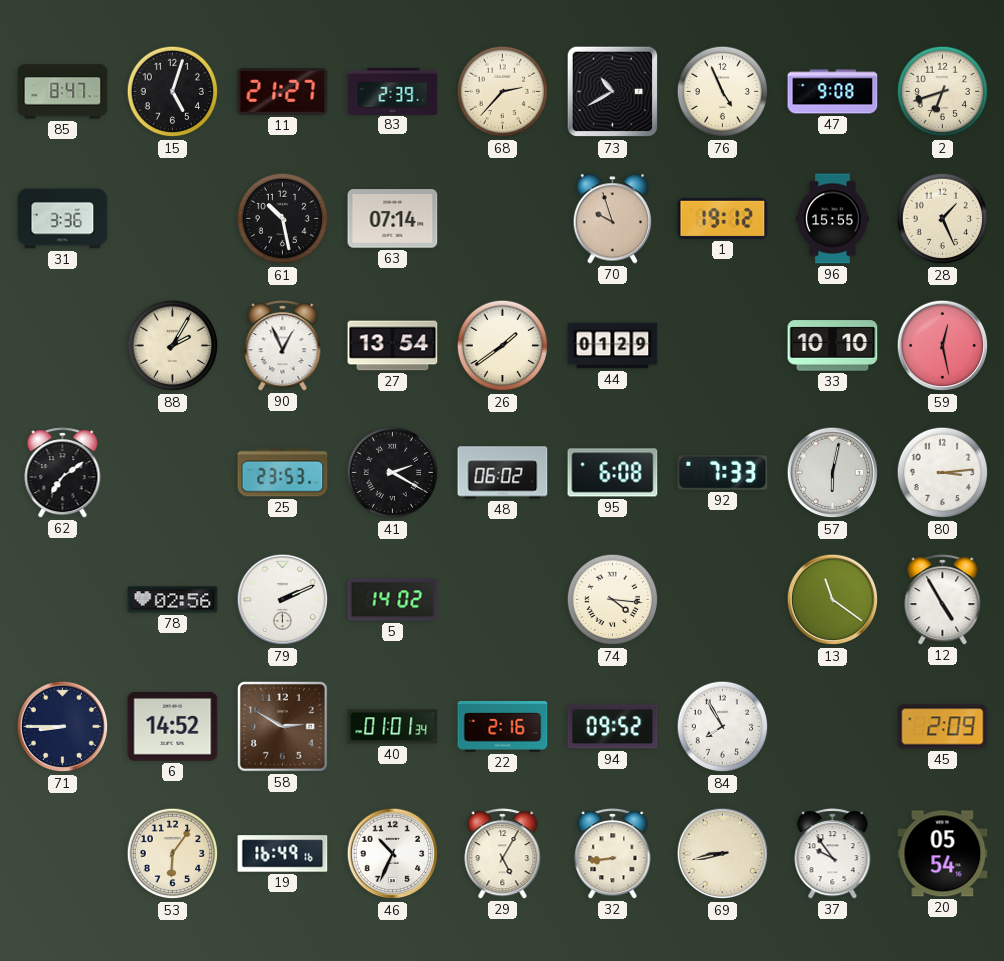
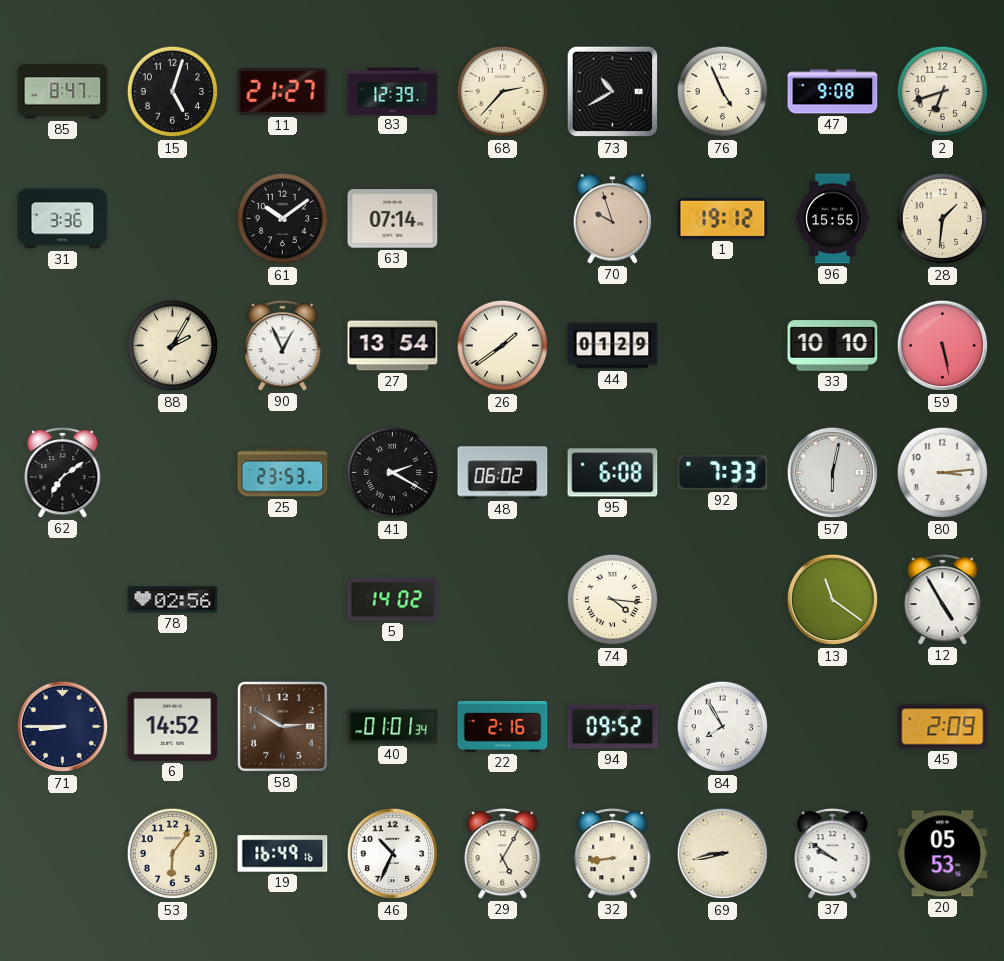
83: 2:39 -> 12:39 (393, 91)
61: 10:28 -> 10:09 (283, 219)
28: 1:26 -> 1:31 (943, 219)
59: 12:28 -> 5:28 (943, 346)
79: 2:11 -> none (283, 600)
37: 9:54 -> 9:51 (833, 854)
20: 05:54 -> 05:53 (943, 854)
